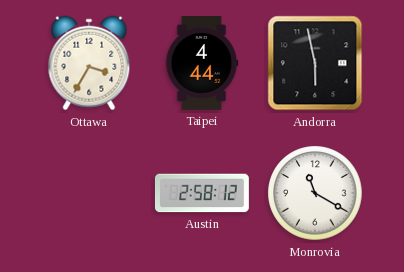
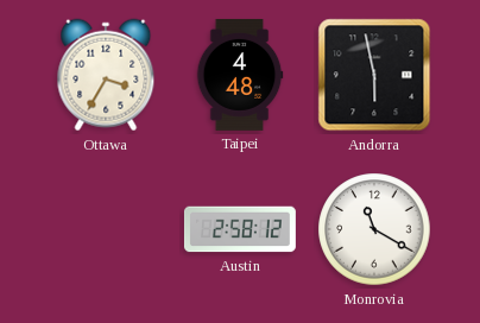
Taipei: 4:44 -> 4:48 (240, 75)
